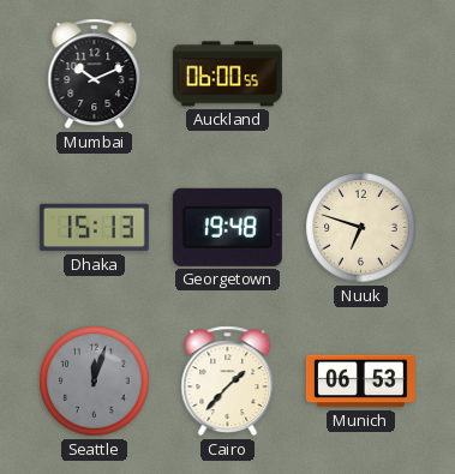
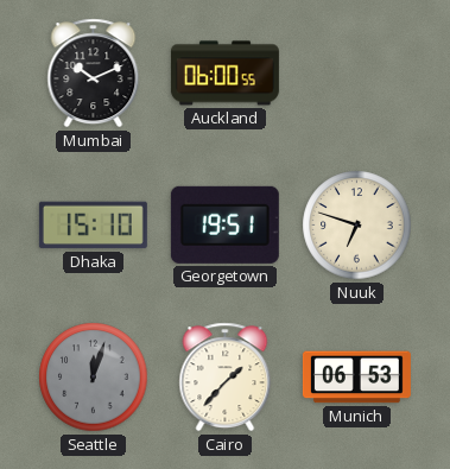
Dhaka: 15:13 -> 15:10 (93, 226)
Georgetown: 19:48 -> 19:51 (224, 224)
